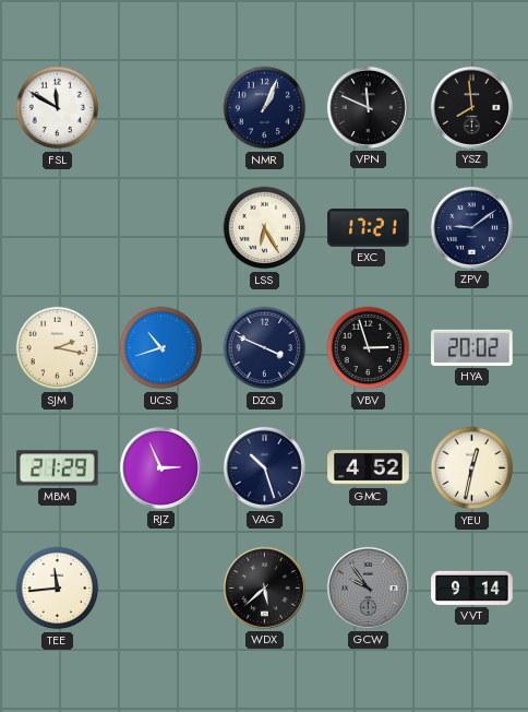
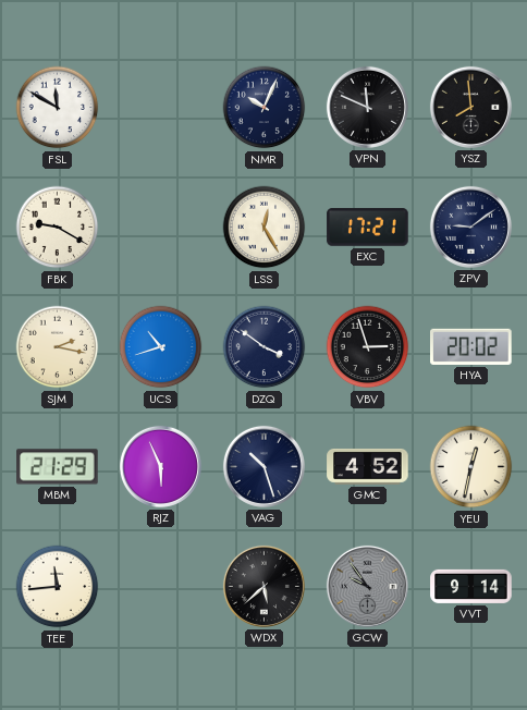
NMR: 1:04 -> 10:04 (265, 108)
FBK: none -> 9:20 (58, 228)
LSS: 6:25 -> 12:25 (265, 228)
DZQ: 3:49 -> 3:51 (265, 347)
RJZ: 2:56 -> 5:56 (160, 466)
